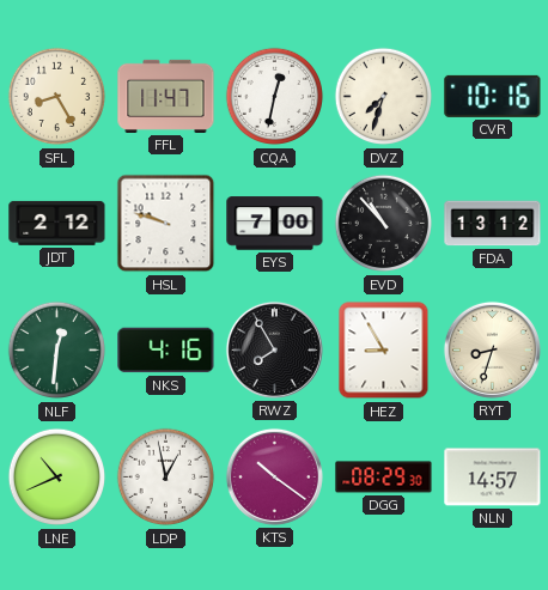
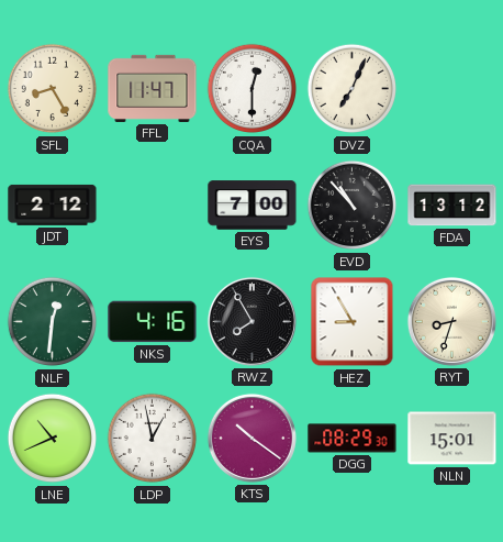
CQA: 12:32 -> 12:30 (253, 89)
DVZ: 7:33 -> 7:04 (353, 89)
CVR: 10:16 -> none (493, 96)
HSL: 9:48 -> none (166, 224)
NLN: 14:57 -> 15:01 (452, 439)
